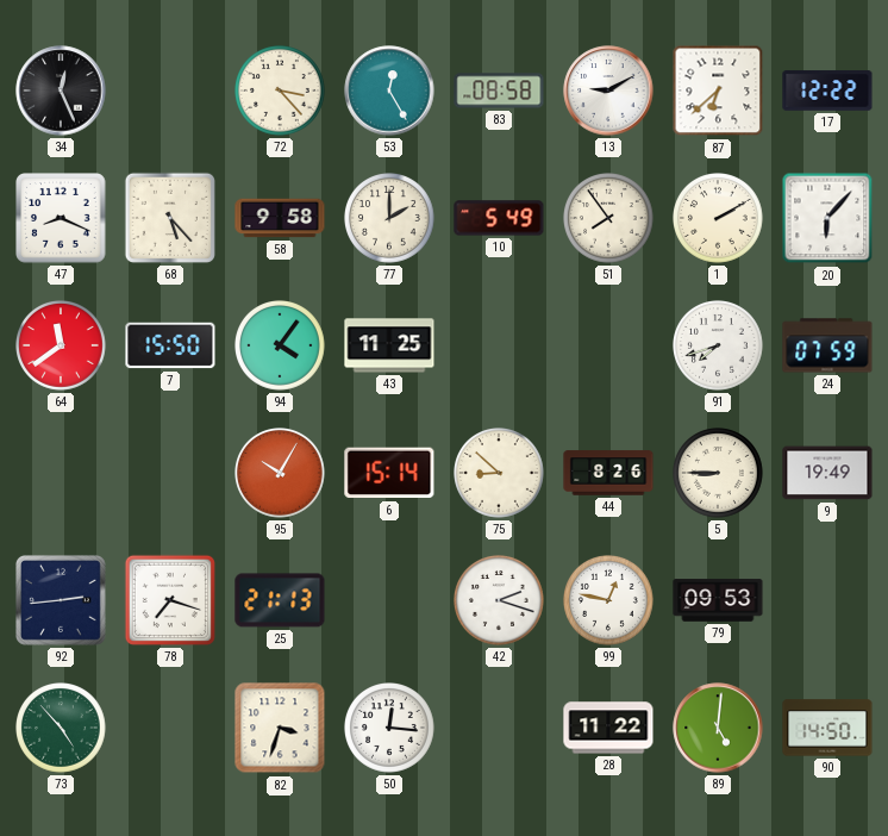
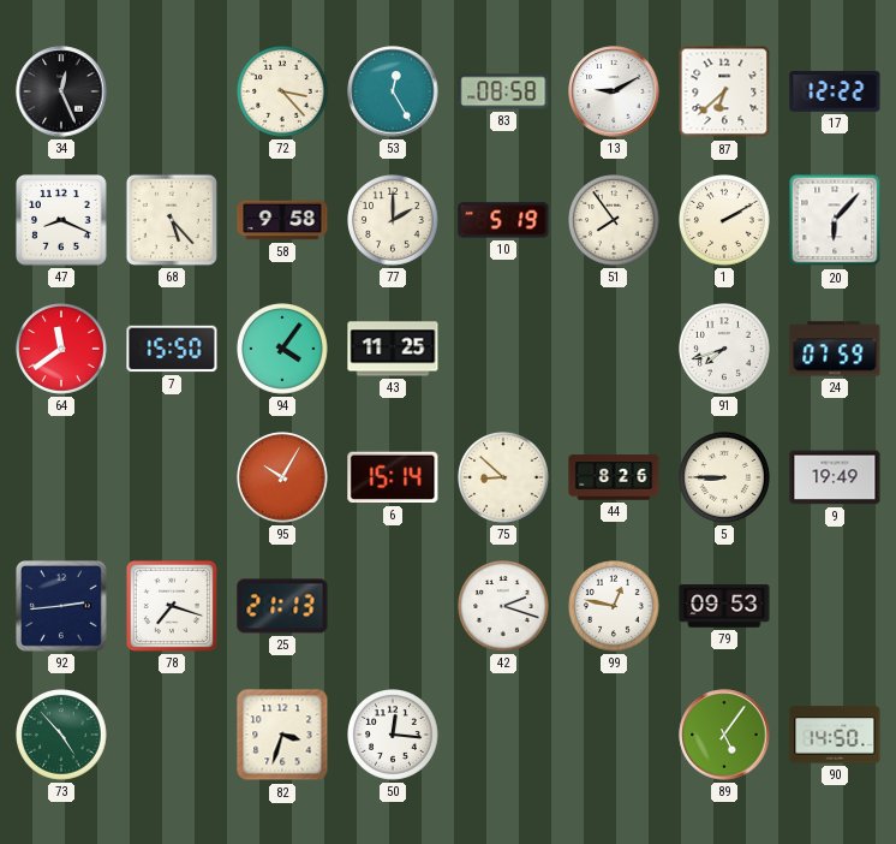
10: 5:49 -> 5:19 (503, 220)
28: 11:22 -> none (608, 728)
89: 5:01 -> 5:06 (724, 735)
